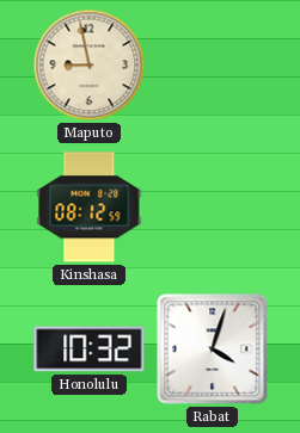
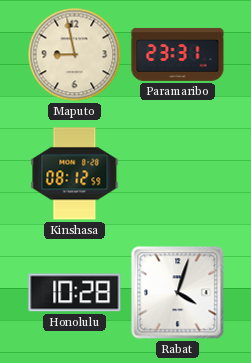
Paramaribo: none -> 23:31 (178, 54)
Honolulu: 10:32 -> 10:28 (75, 293)
